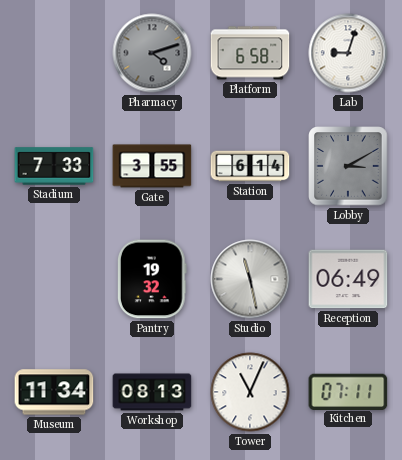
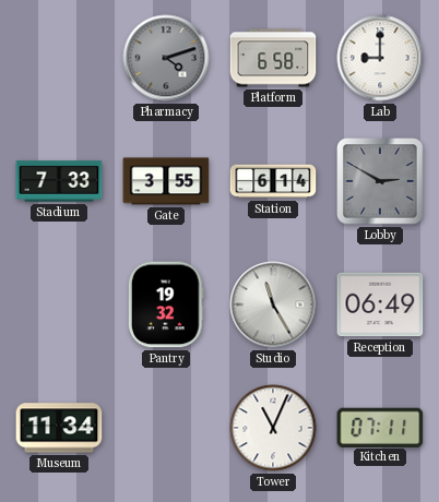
Lab: 9:03 -> 9:00 (380, 58)
Lobby: 3:10 -> 2:50 (380, 181)
Studio: 11:28 -> 11:25 (273, 304)
Workshop: 08:13 -> none (152, 392)
